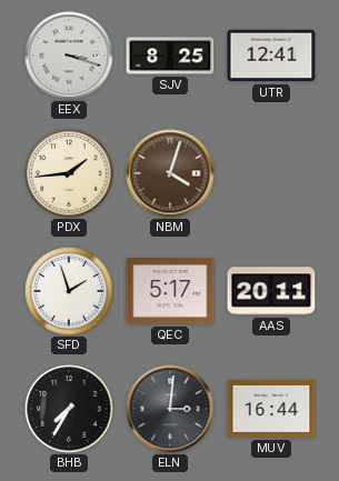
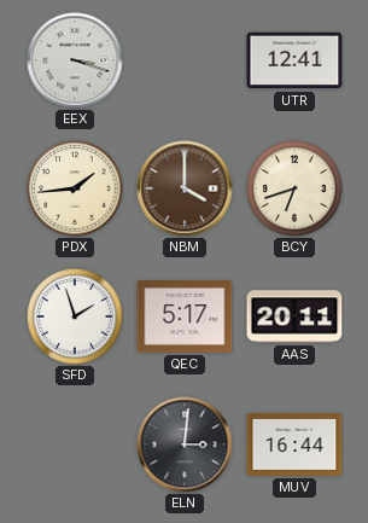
SJV: 8:25 -> none (170, 56)
NBM: 4:03 -> 4:00 (185, 188)
BCY: none -> 6:42 (294, 188)
BHB: 7:35 -> none (69, 409)
